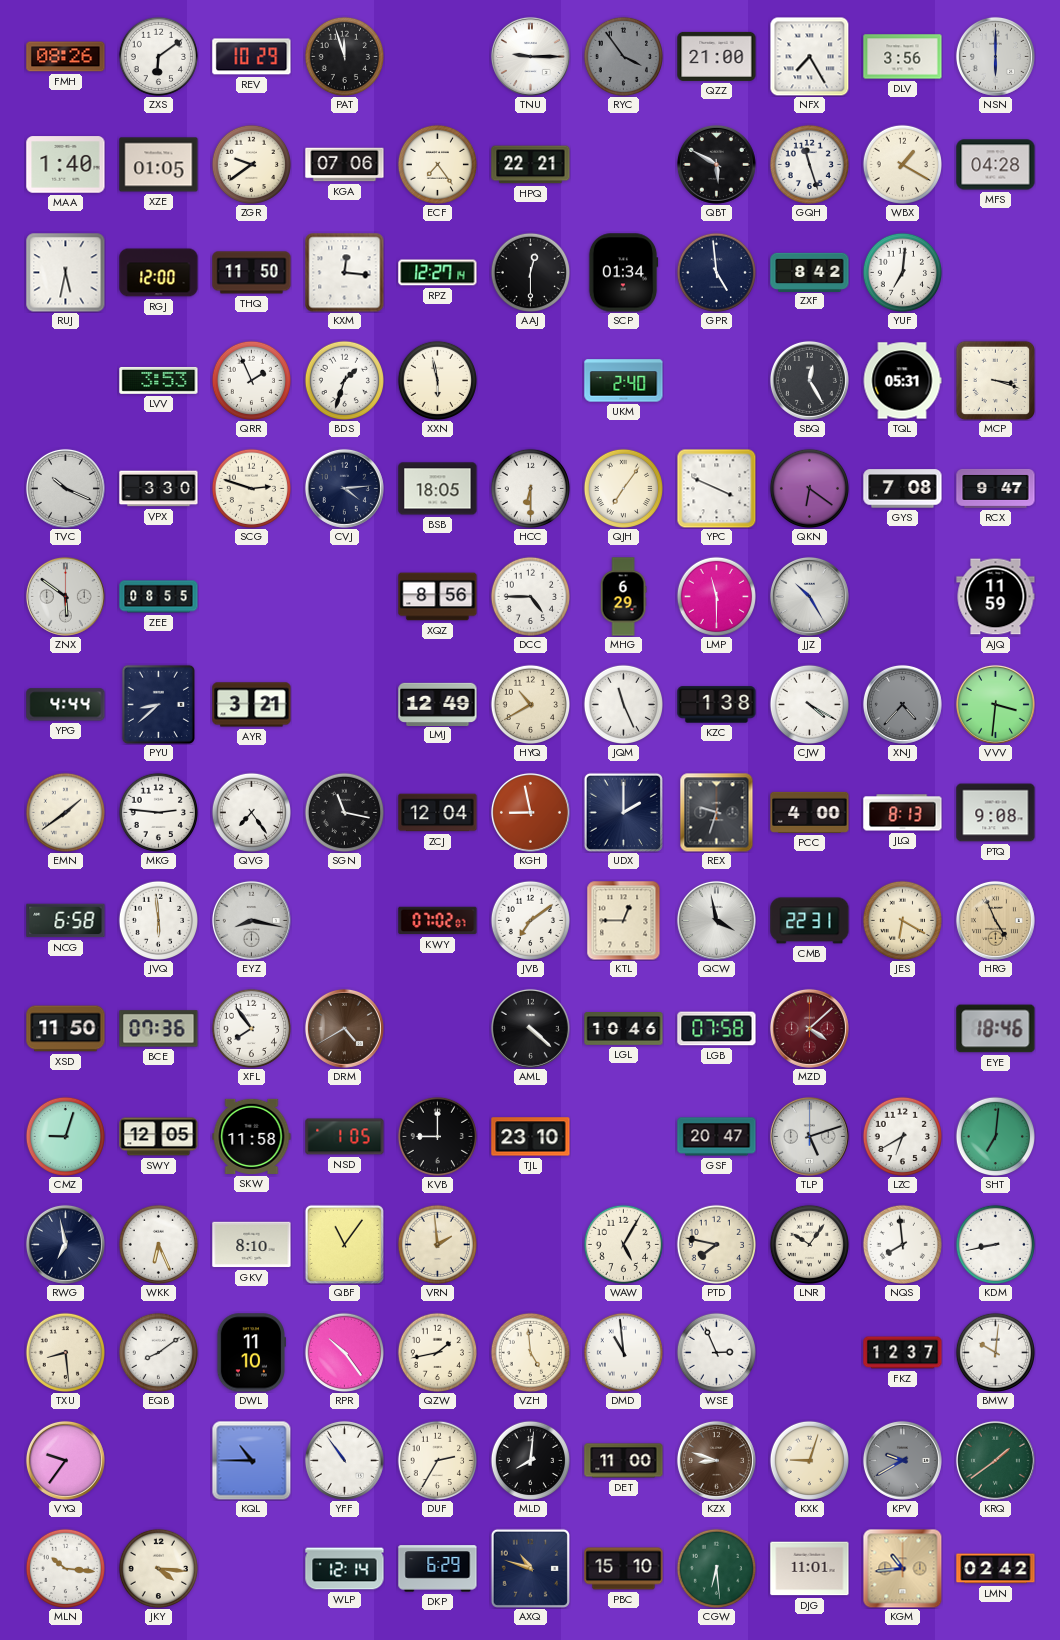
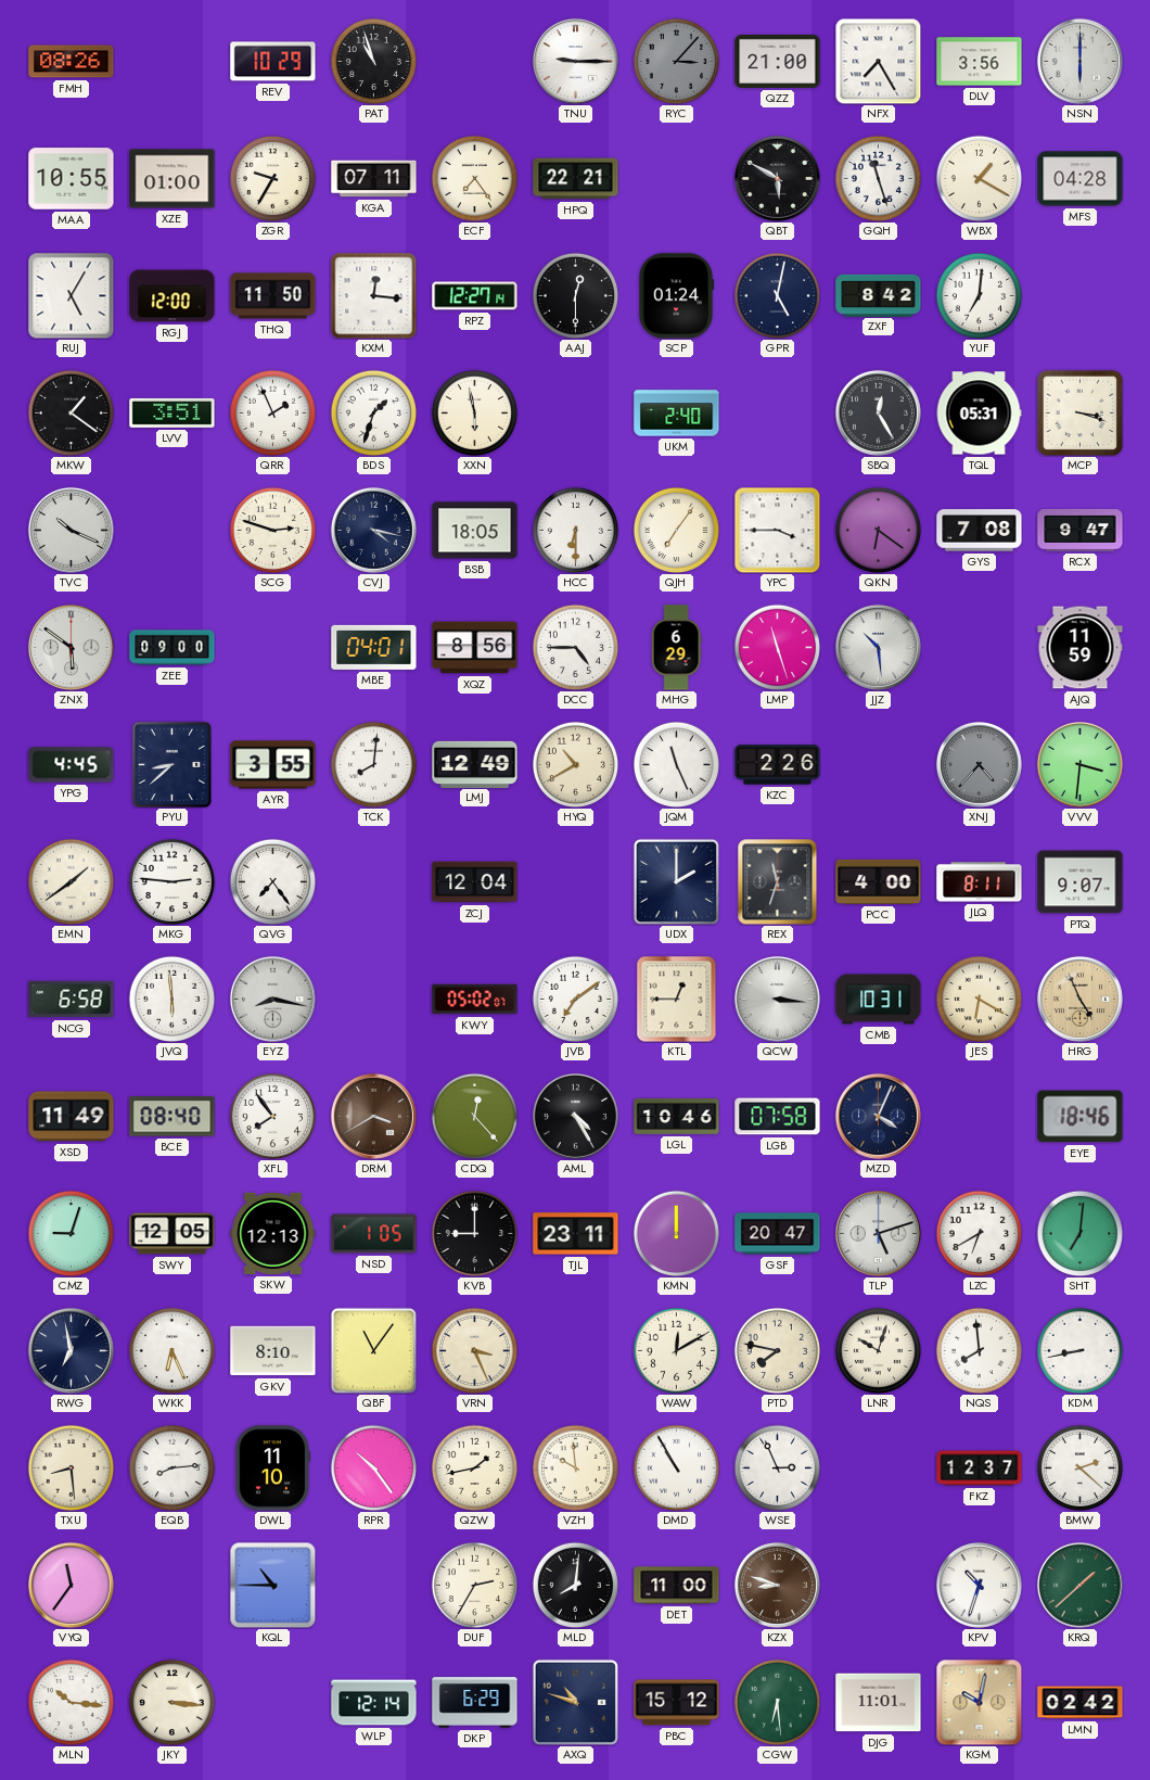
ZXS: 6:09 -> none (158, 56)
PAT: 11:57 -> 10:57 (373, 61)
RYC: 3:54 -> 3:07 (676, 61)
MAA: 1:40 -> 10:55 (72, 179)
XZE: 01:05 -> 01:00 (173, 179)
ZGR: 9:39 -> 9:35 (272, 178)
KGA: 07:06 -> 07:11 (374, 179)
RUJ: 5:32 -> 5:05 (72, 296)
SCP: 01:34 -> 01:24 (676, 296)
GPR: 4:59 -> 5:02 (777, 295)
MKW: none -> 1:21 (71, 412)
LVV: 3:53 -> 3:51 (173, 412)
VPX: 3:30 -> none (159, 489)
CVJ: 4:14 -> 4:17 (373, 530)
YPC: 3:49 -> 3:45 (777, 530)
ZEE: 08:55 -> 09:00 (173, 648)
MBE: none -> 04:01 (374, 647)
LMP: 11:30 -> 11:27 (777, 647)
JJZ: 10:25 -> 10:29 (878, 647)
YPG: 4:44 -> 4:45 (72, 765)
AYR: 3:21 -> 3:55 (273, 765)
TCK: none -> 8:01 (373, 764)
KZC: 1:38 -> 2:26 (778, 765)
CJW: 4:20 -> none (809, 704)
SGN: 11:17 -> none (344, 812)
KGH: 8:58 -> none (530, 812)
REX: 9:33 -> 11:33 (778, 881)
JLQ: 8:13 -> 8:11 (980, 882)
PTQ: 9:08 -> 9:07 (1081, 882)
KWY: 07:02 -> 05:02 (475, 1000)
QCW: 3:58 -> 3:16 (777, 999)
CMB: 22:31 -> 10:31 (879, 1000)
XSD: 11:50 -> 11:49 (72, 1117)
BCE: 07:36 -> 08:40 (173, 1117)
DRM: 4:40 -> 3:40 (373, 1116)
CDQ: none -> 12:23 (474, 1116)
AML: 4:22 -> 4:25 (575, 1116)
MZD: 4:08 -> 4:04 (878, 1116)
MZD dial: burgundy -> navy (878, 1116)
SKW: 11:58 -> 12:13 (273, 1233)
TJL: 23:10 -> 23:11 (576, 1234)
KMN: none -> 12:00 (676, 1233)
VRN: 1:59 -> 3:26 (474, 1350)
WAW: 5:05 -> 12:10 (676, 1350)
LNR: 10:06 -> 10:03 (878, 1350)
EQB: 8:09 -> 8:14 (171, 1467)
VZH: 4:59 -> 9:59 (575, 1467)
DMD: 10:59 -> 10:55 (676, 1467)
BMW: 10:01 -> 2:22 (1079, 1467)
VYQ: 9:36 -> 11:36 (71, 1585)
YFF: 10:54 -> none (344, 1460)
KXK: 9:03 -> none (809, 1460)
KPV: 9:40 -> 10:33 (979, 1585)
KPV dial: grey -> white (979, 1585)
KRQ: 1:39 -> 1:38 (1079, 1585)
JKY: 4:16 -> 3:16 (171, 1702)
PBC: 15:10 -> 15:12 (677, 1703)
KGM: 10:44 -> 10:02 (979, 1702)
